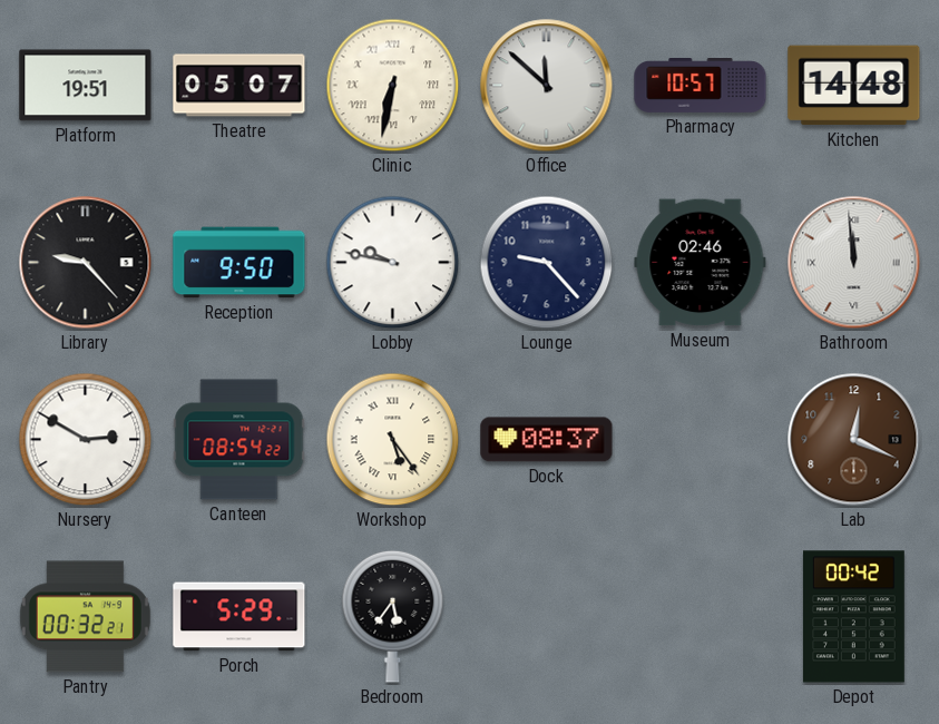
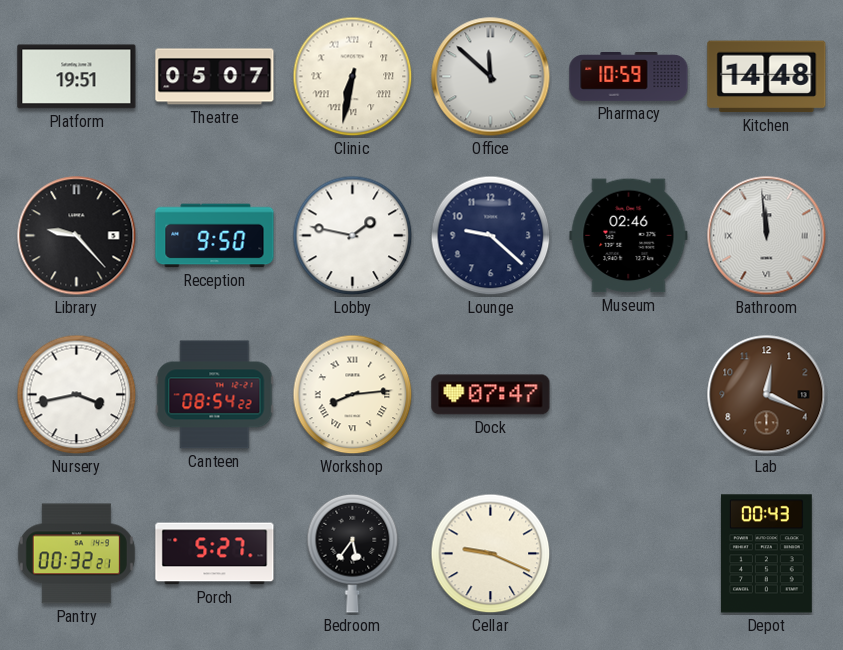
Pharmacy: 10:57 -> 10:59 (629, 77)
Lobby: 9:47 -> 1:47 (353, 236)
Lounge: 9:23 -> 9:22 (491, 236)
Nursery: 2:50 -> 3:43 (77, 395)
Workshop: 5:24 -> 8:14 (353, 395)
Dock: 08:37 -> 07:47 (491, 395)
Porch: 5:29 -> 5:27 (215, 554)
Cellar: none -> 9:19 (491, 554)
Depot: 00:42 -> 00:43 (766, 554)
